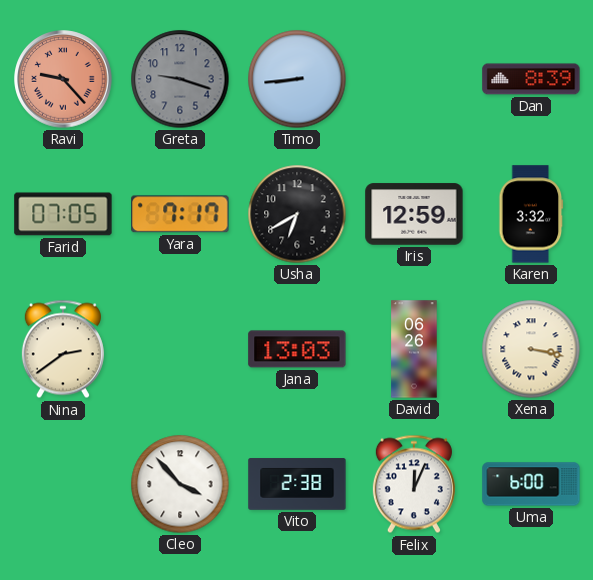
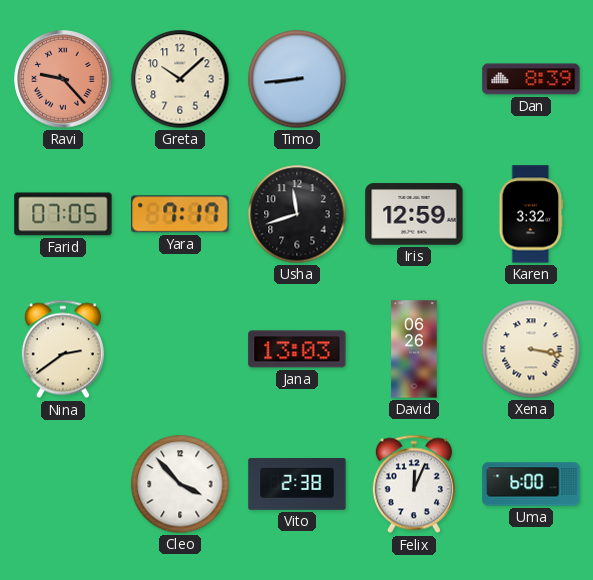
Greta: 9:18 -> 10:08 (180, 79)
Greta dial: grey -> cream (180, 79)
Usha: 6:40 -> 11:42 (297, 214)
